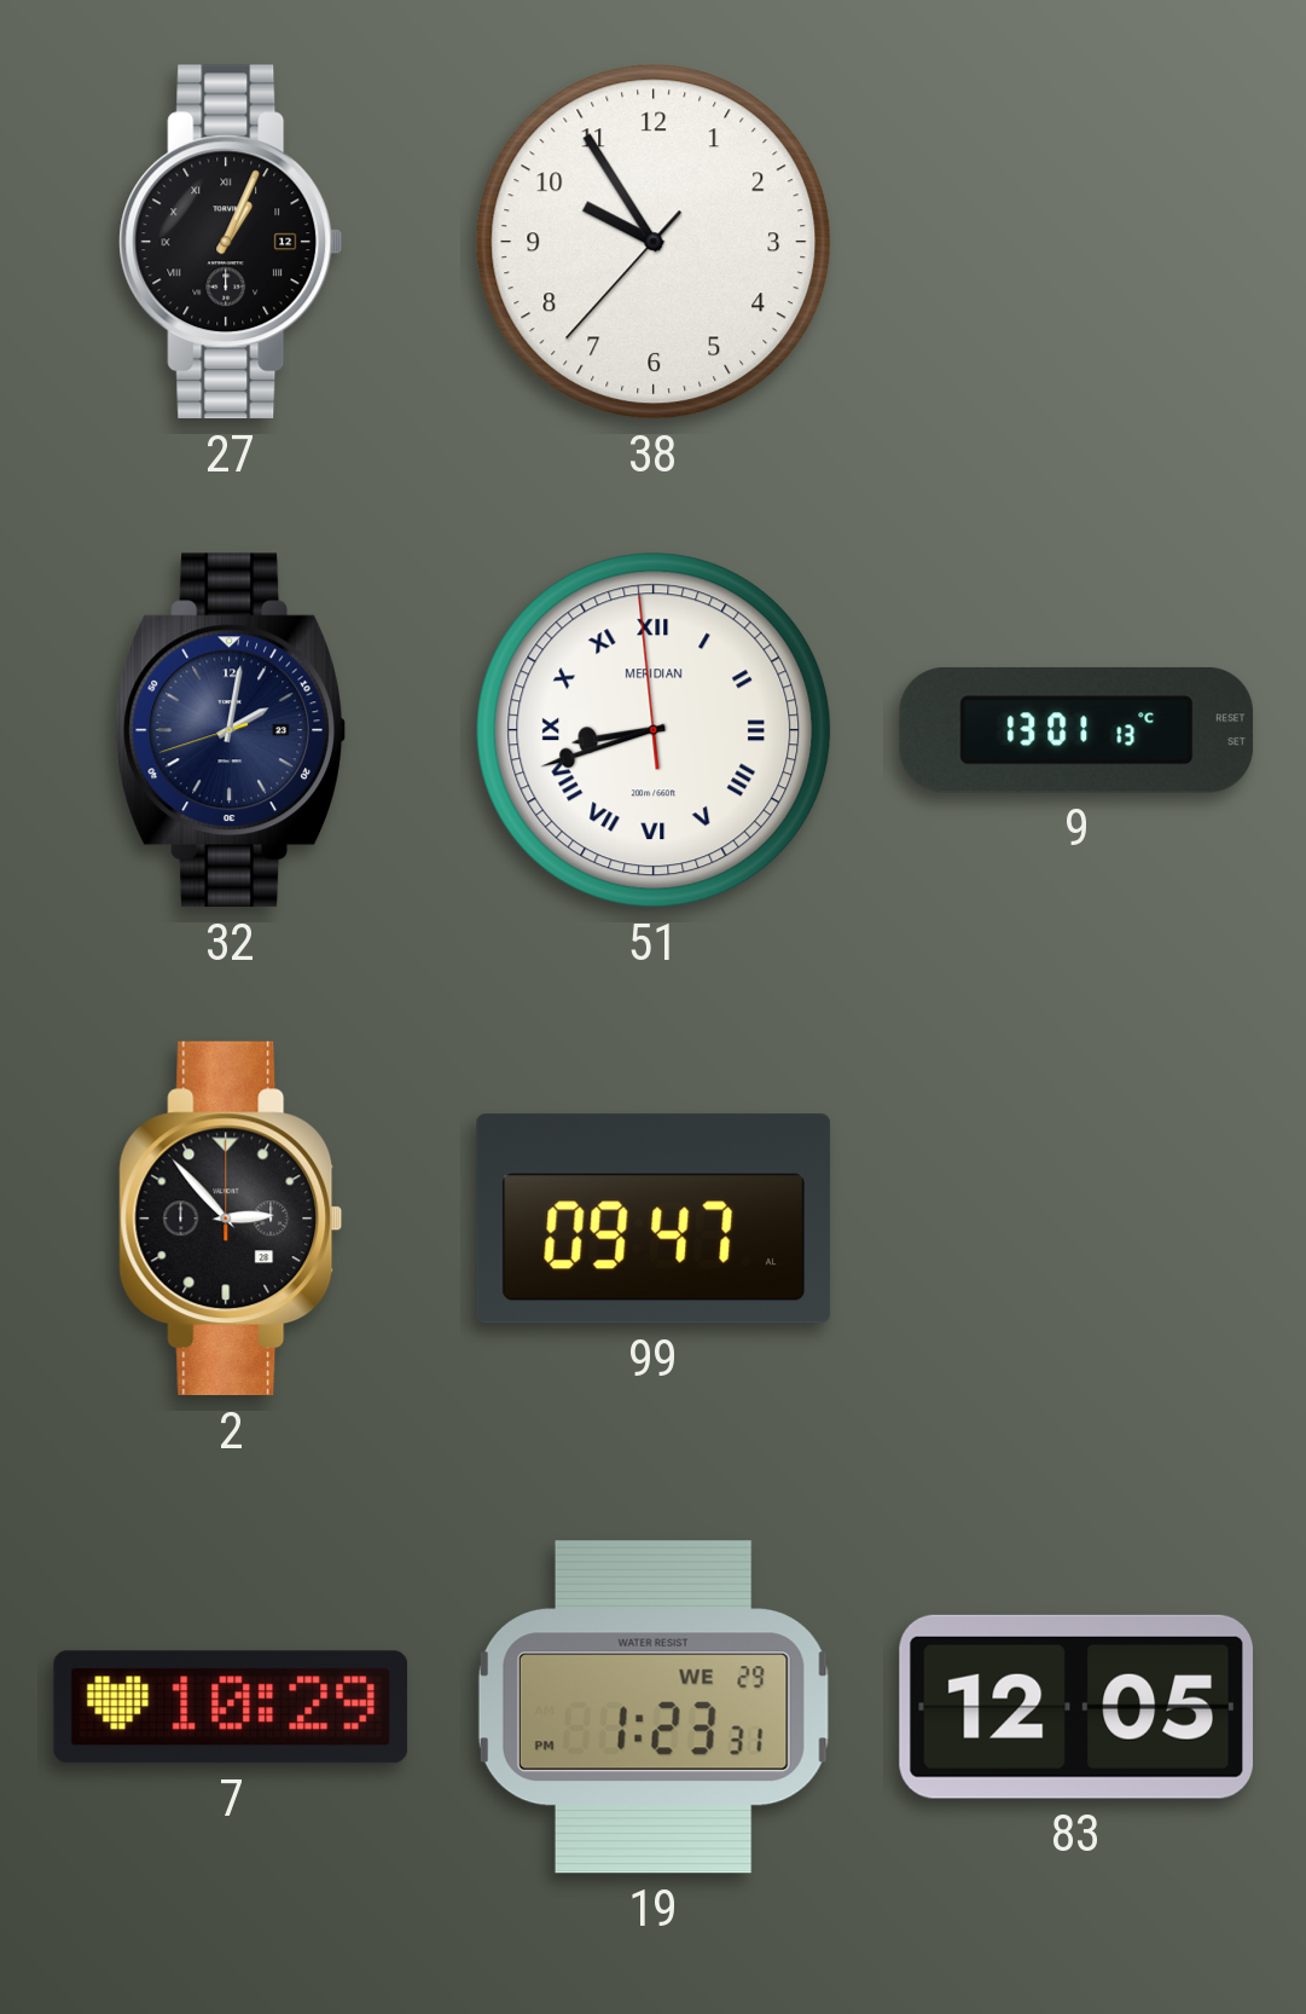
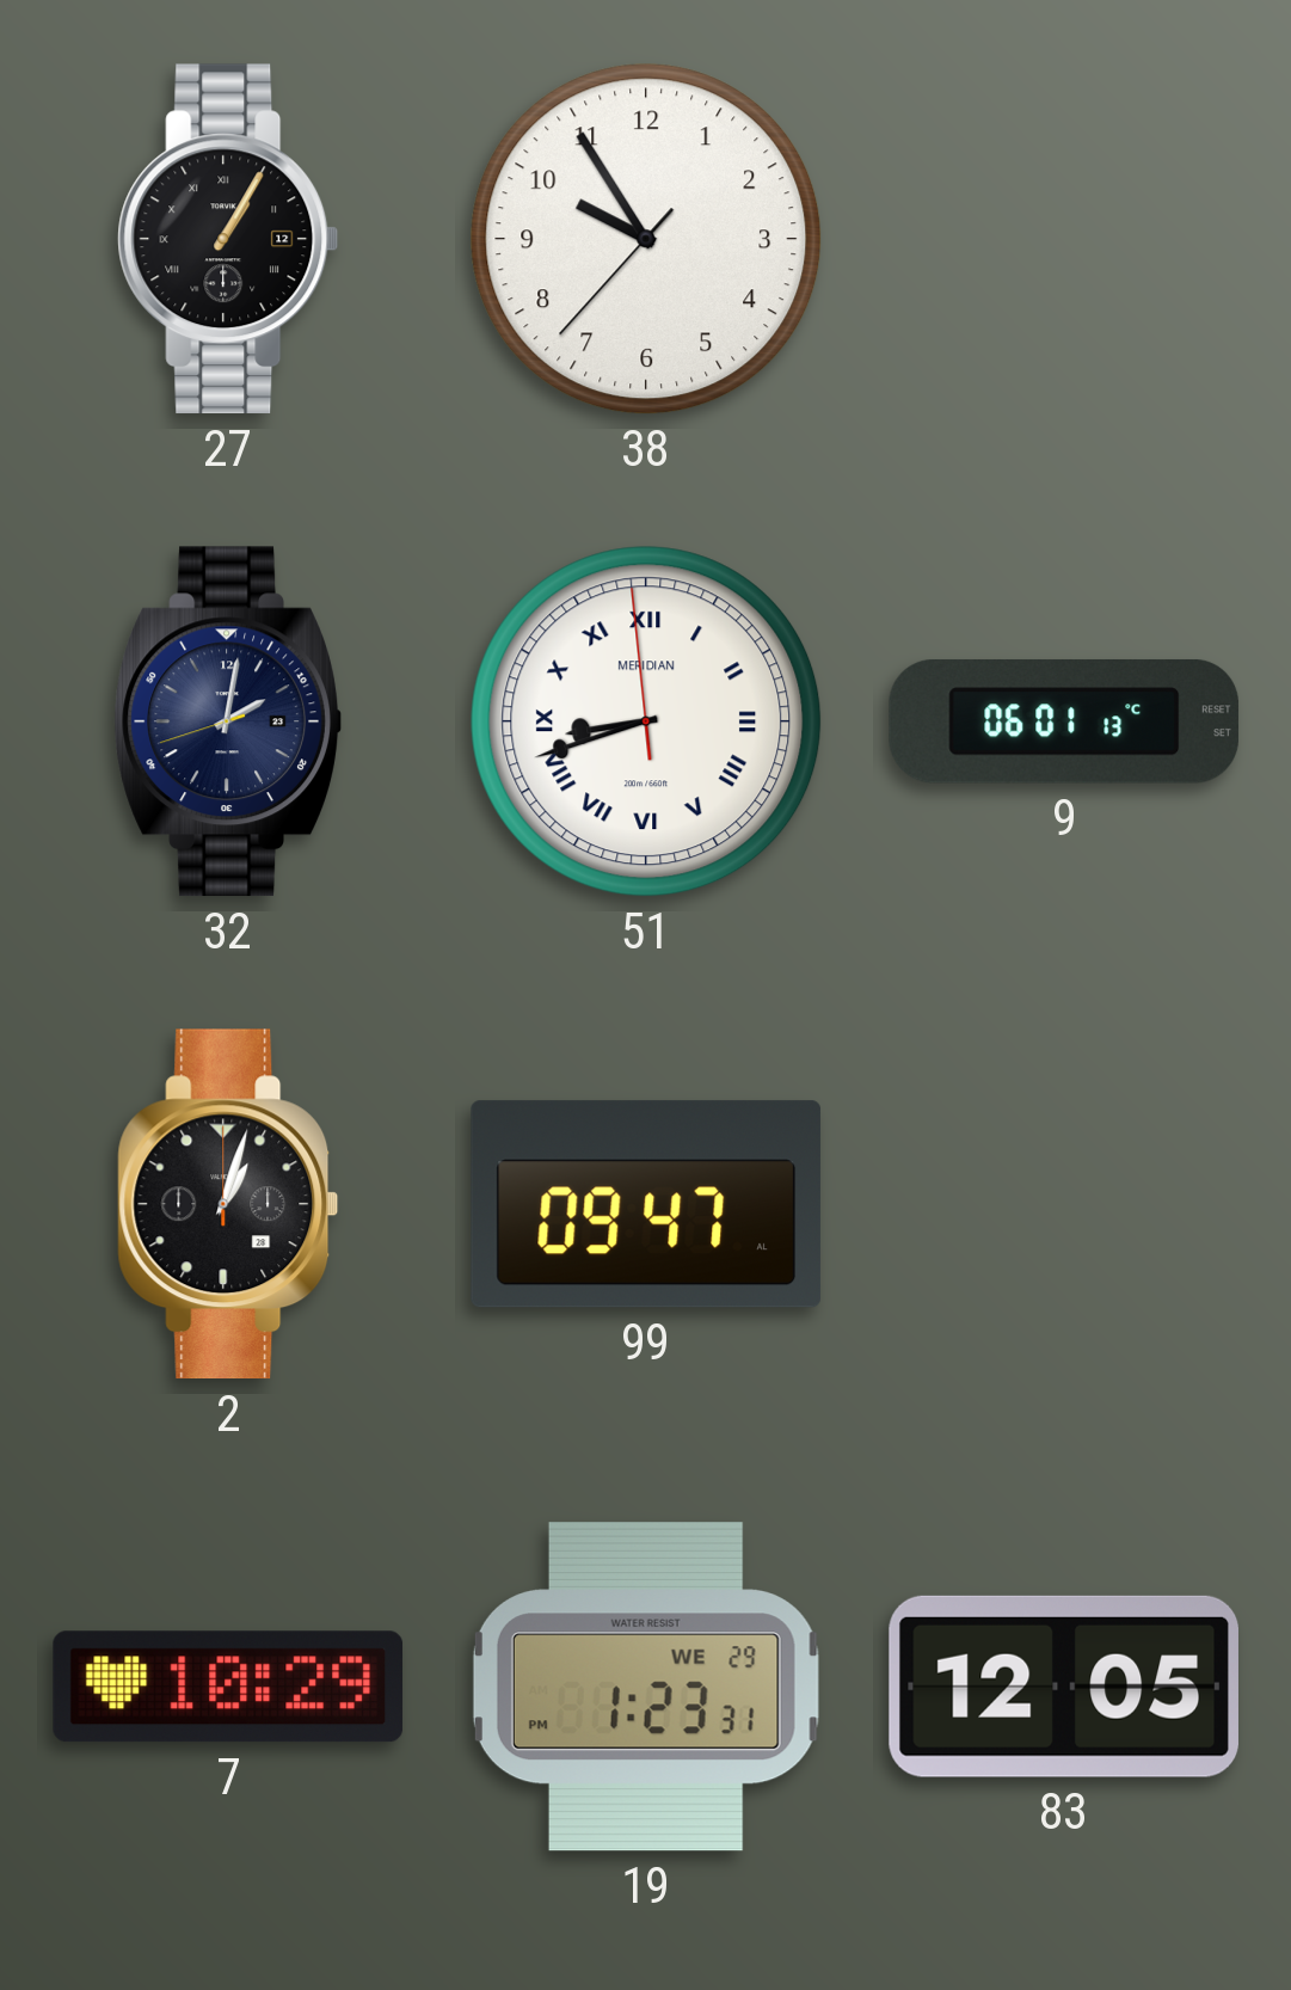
27: 1:04 -> 1:05 (228, 239)
9: 13:01 -> 06:01 (1064, 721)
2: 2:53 -> 1:03 (228, 1204)
